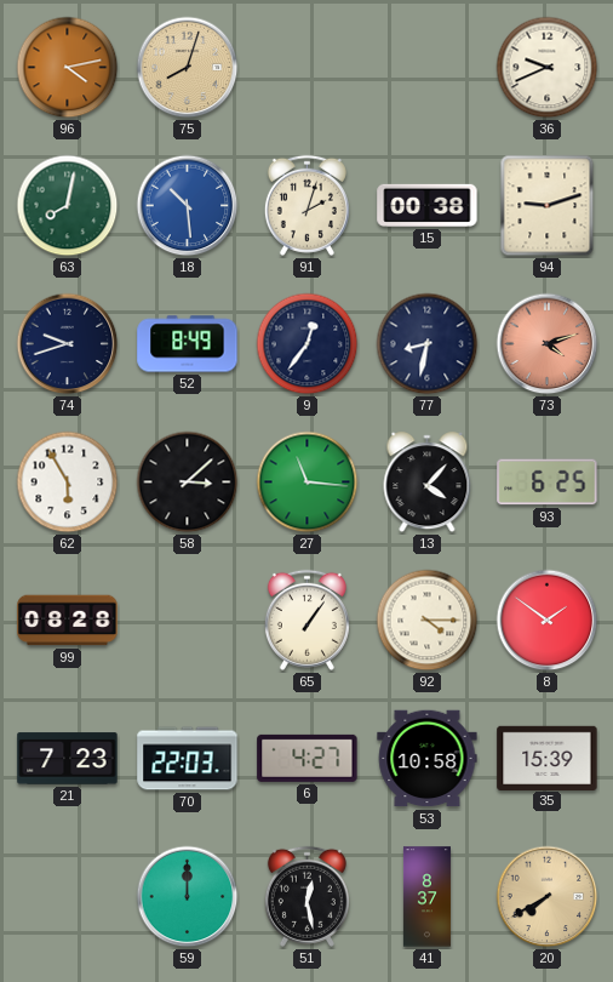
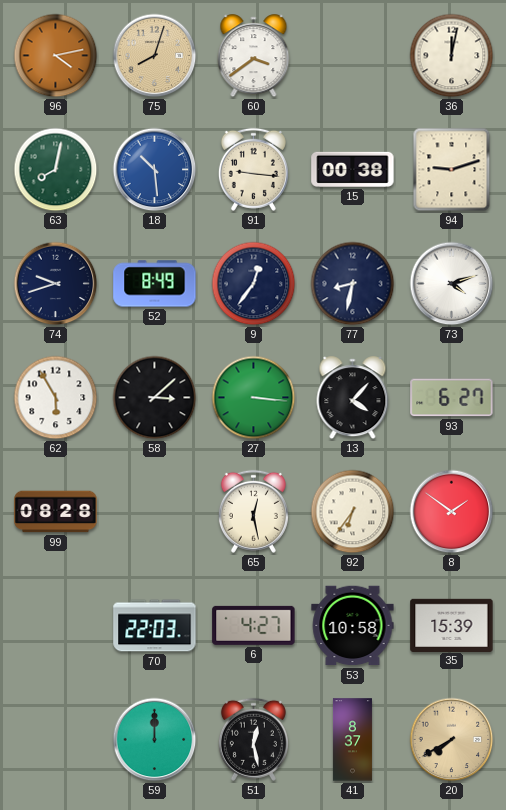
60: none -> 3:39 (254, 56)
36: 9:41 -> 12:02 (452, 56)
91: 2:03 -> 9:16 (253, 169)
73 dial: salmon -> white (452, 284)
27: 11:16 -> 3:16 (254, 398)
93: 6:25 -> 6:27 (452, 398)
65: 1:06 -> 12:28 (253, 511)
92: 4:15 -> 6:36 (353, 512)
21: 7:23 -> none (68, 759)
